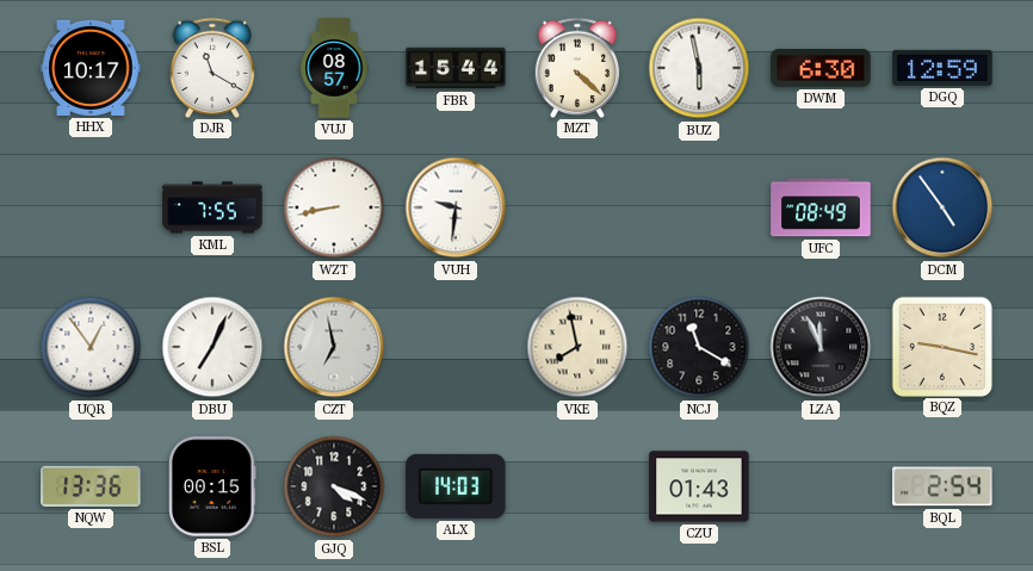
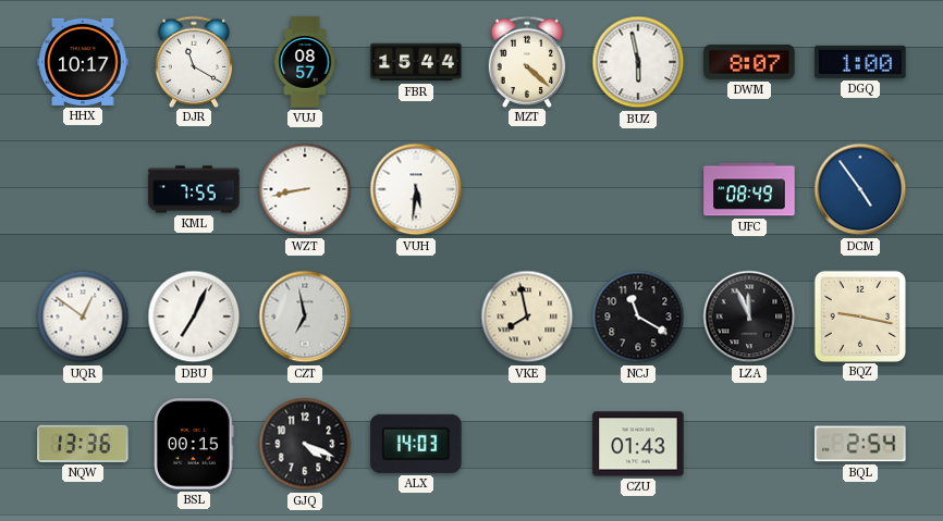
DWM: 6:30 -> 8:07 (749, 62)
DGQ: 12:59 -> 1:00 (860, 62)
VUH: 9:31 -> 5:31 (416, 189)
UQR: 12:54 -> 12:51 (83, 317)
